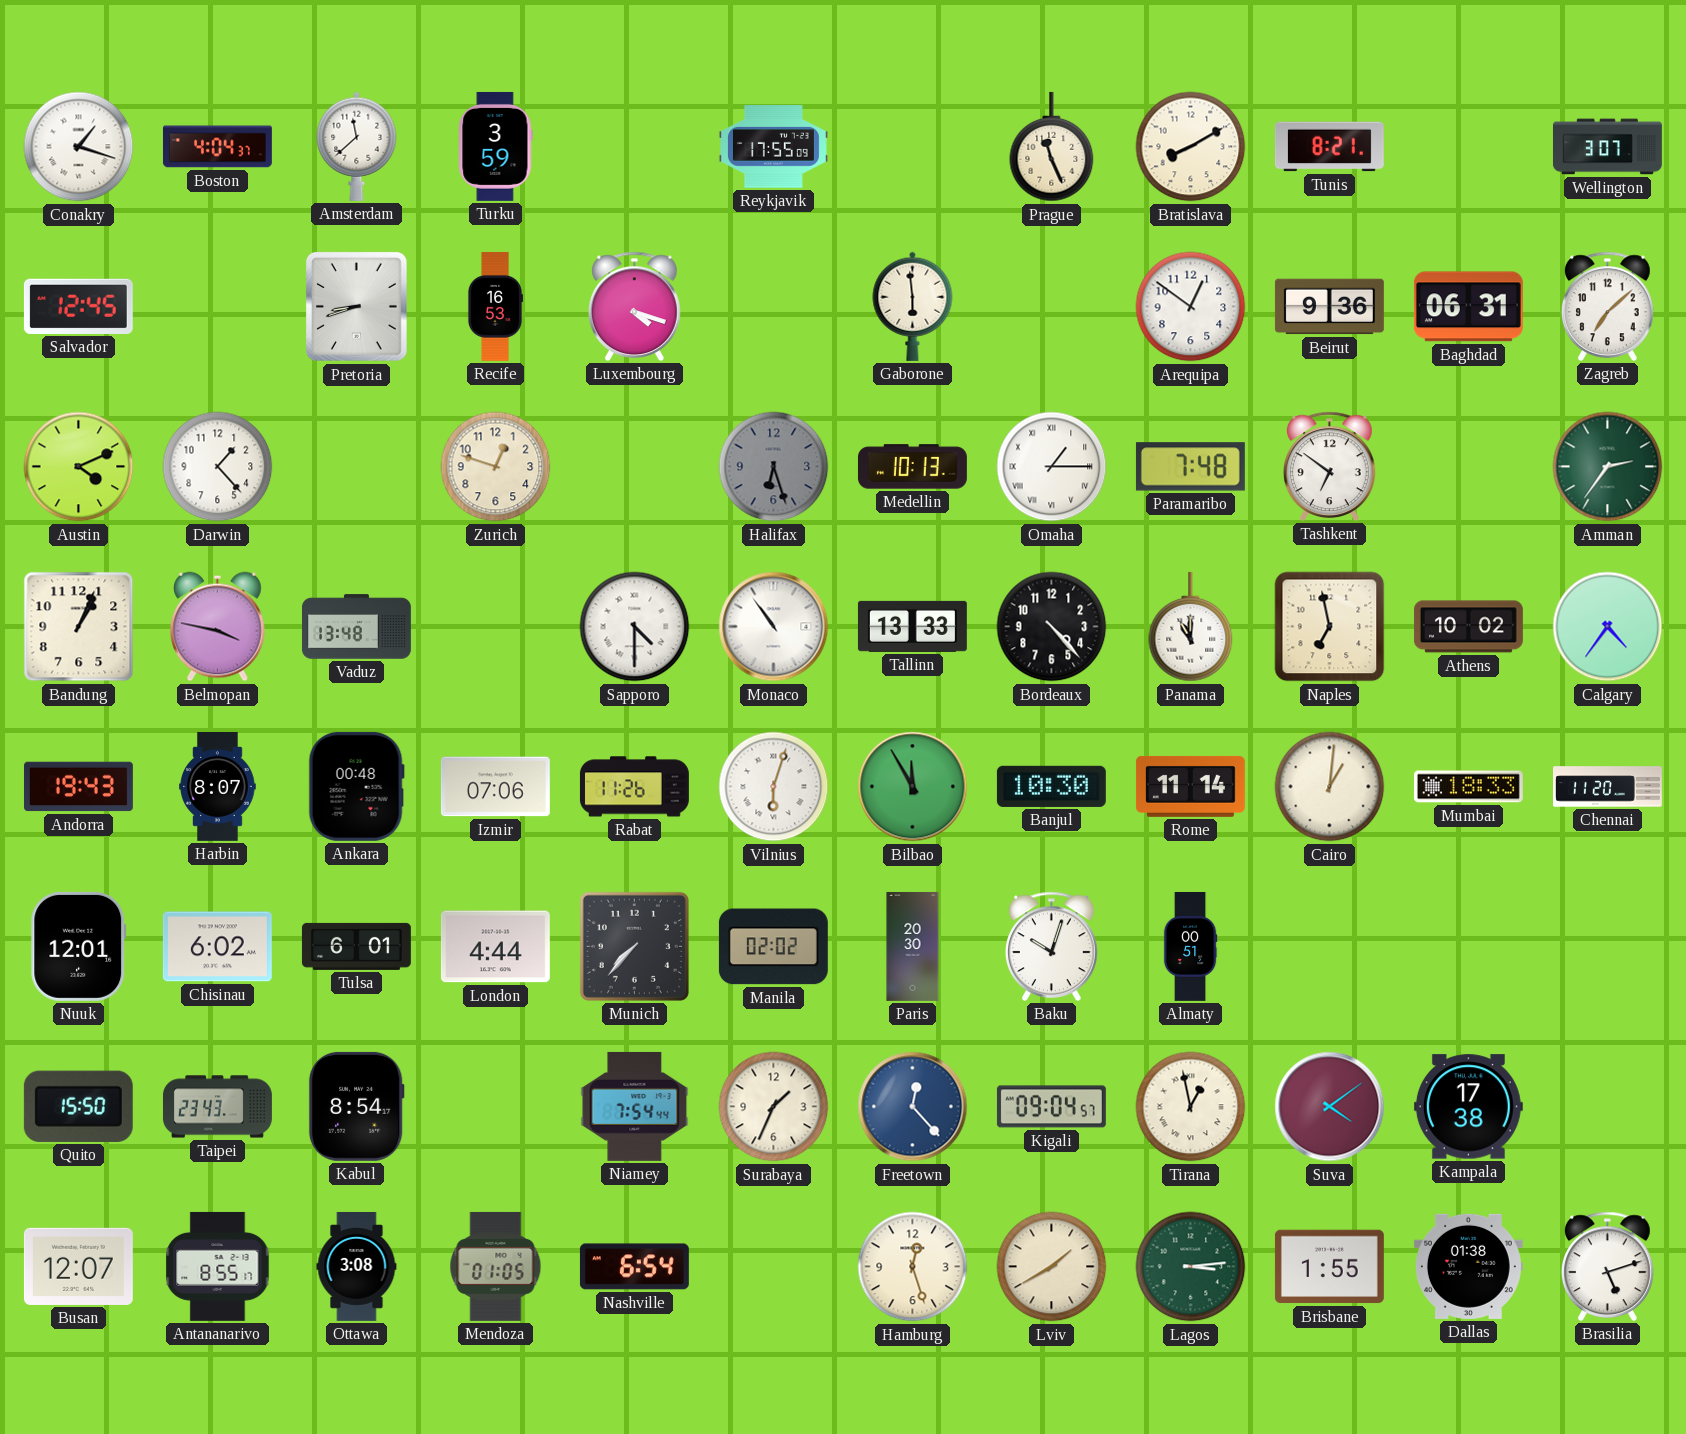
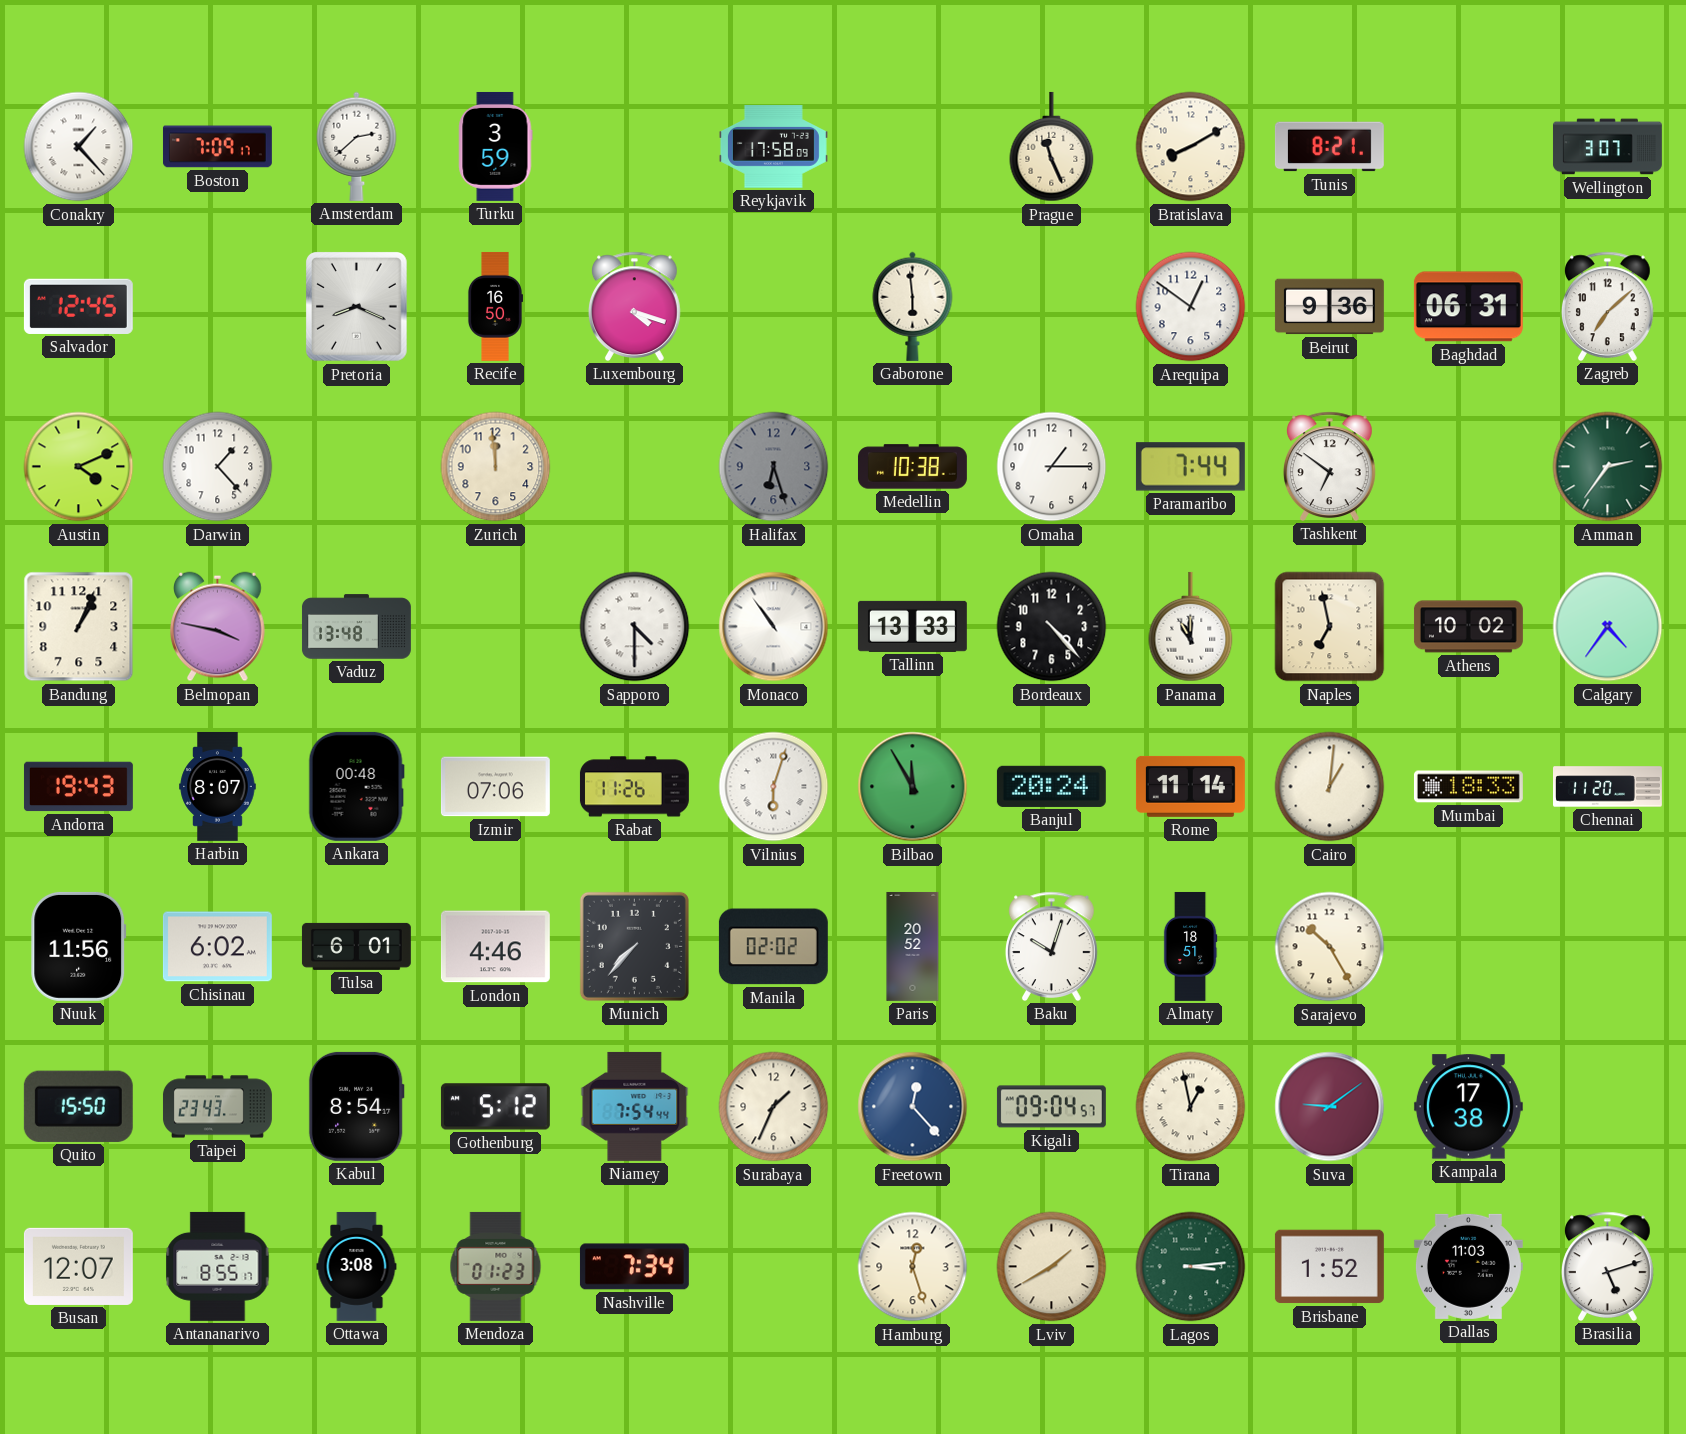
Conakry: 1:18 -> 1:23 (79, 147)
Boston: 4:04 -> 7:09 (217, 147)
Amsterdam: 11:38 -> 2:38 (357, 146)
Reykjavik: 17:55 -> 17:58 (773, 147)
Pretoria: 8:42 -> 8:19 (357, 307)
Recife: 16:53 -> 16:50 (494, 306)
Zurich: 12:48 -> 11:59 (496, 467)
Medellin: 10:13 -> 10:38 (912, 467)
Omaha numerals: Roman -> Arabic (1052, 467)
Paramaribo: 7:48 -> 7:44 (1190, 467)
Banjul: 10:30 -> 20:24 (1051, 786)
Nuuk: 12:01 -> 11:56 (79, 946)
London: 4:44 -> 4:46 (495, 947)
Paris: 20:30 -> 20:52 (913, 946)
Almaty: 00:51 -> 18:51 (1190, 946)
Sarajevo: none -> 10:25 (1330, 947)
Gothenburg: none -> 5:12 (495, 1107)
Suva: 4:09 -> 9:09 (1330, 1107)
Mendoza: 01:05 -> 01:23 (496, 1266)
Nashville: 6:54 -> 7:34 (634, 1267)
Brisbane: 1:55 -> 1:52 (1329, 1267)
Dallas: 01:38 -> 11:03 (1468, 1266)
